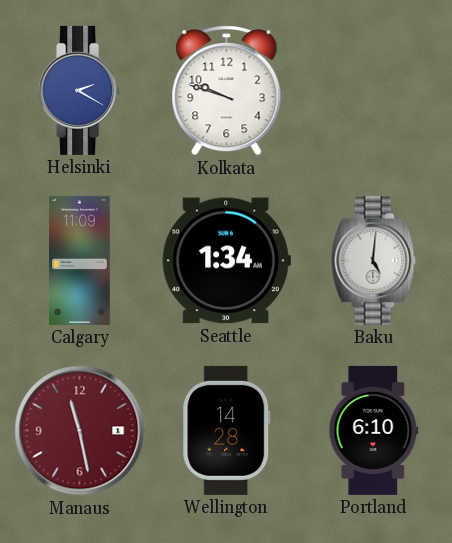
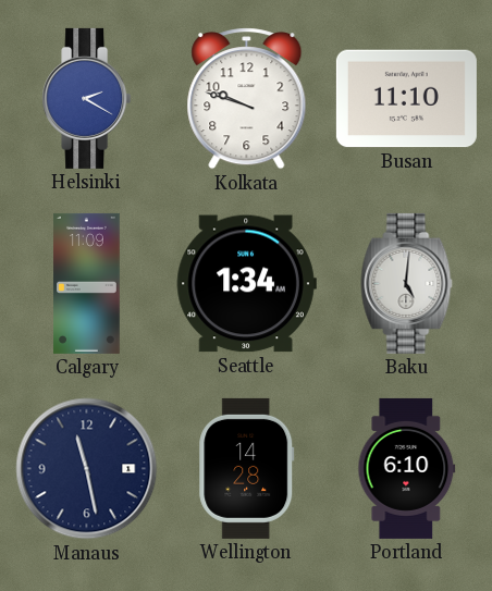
Busan: none -> 11:10 (406, 99)
Manaus dial: burgundy -> navy (87, 469)
